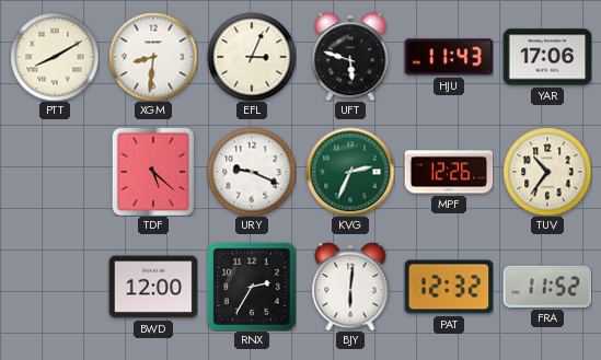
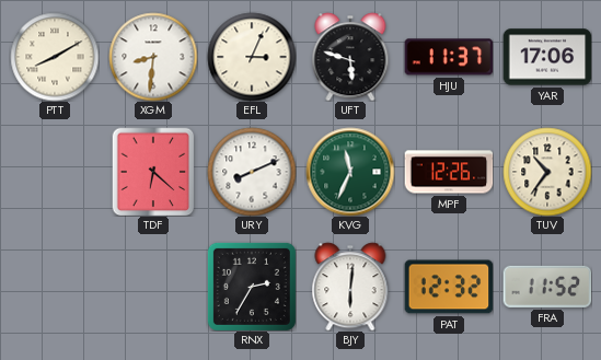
HJU: 11:43 -> 11:37 (449, 57)
TDF: 5:22 -> 6:22 (153, 172)
URY: 9:19 -> 8:11 (252, 172)
KVG: 2:34 -> 11:34 (350, 172)
BWD: 12:00 -> none (153, 287)
